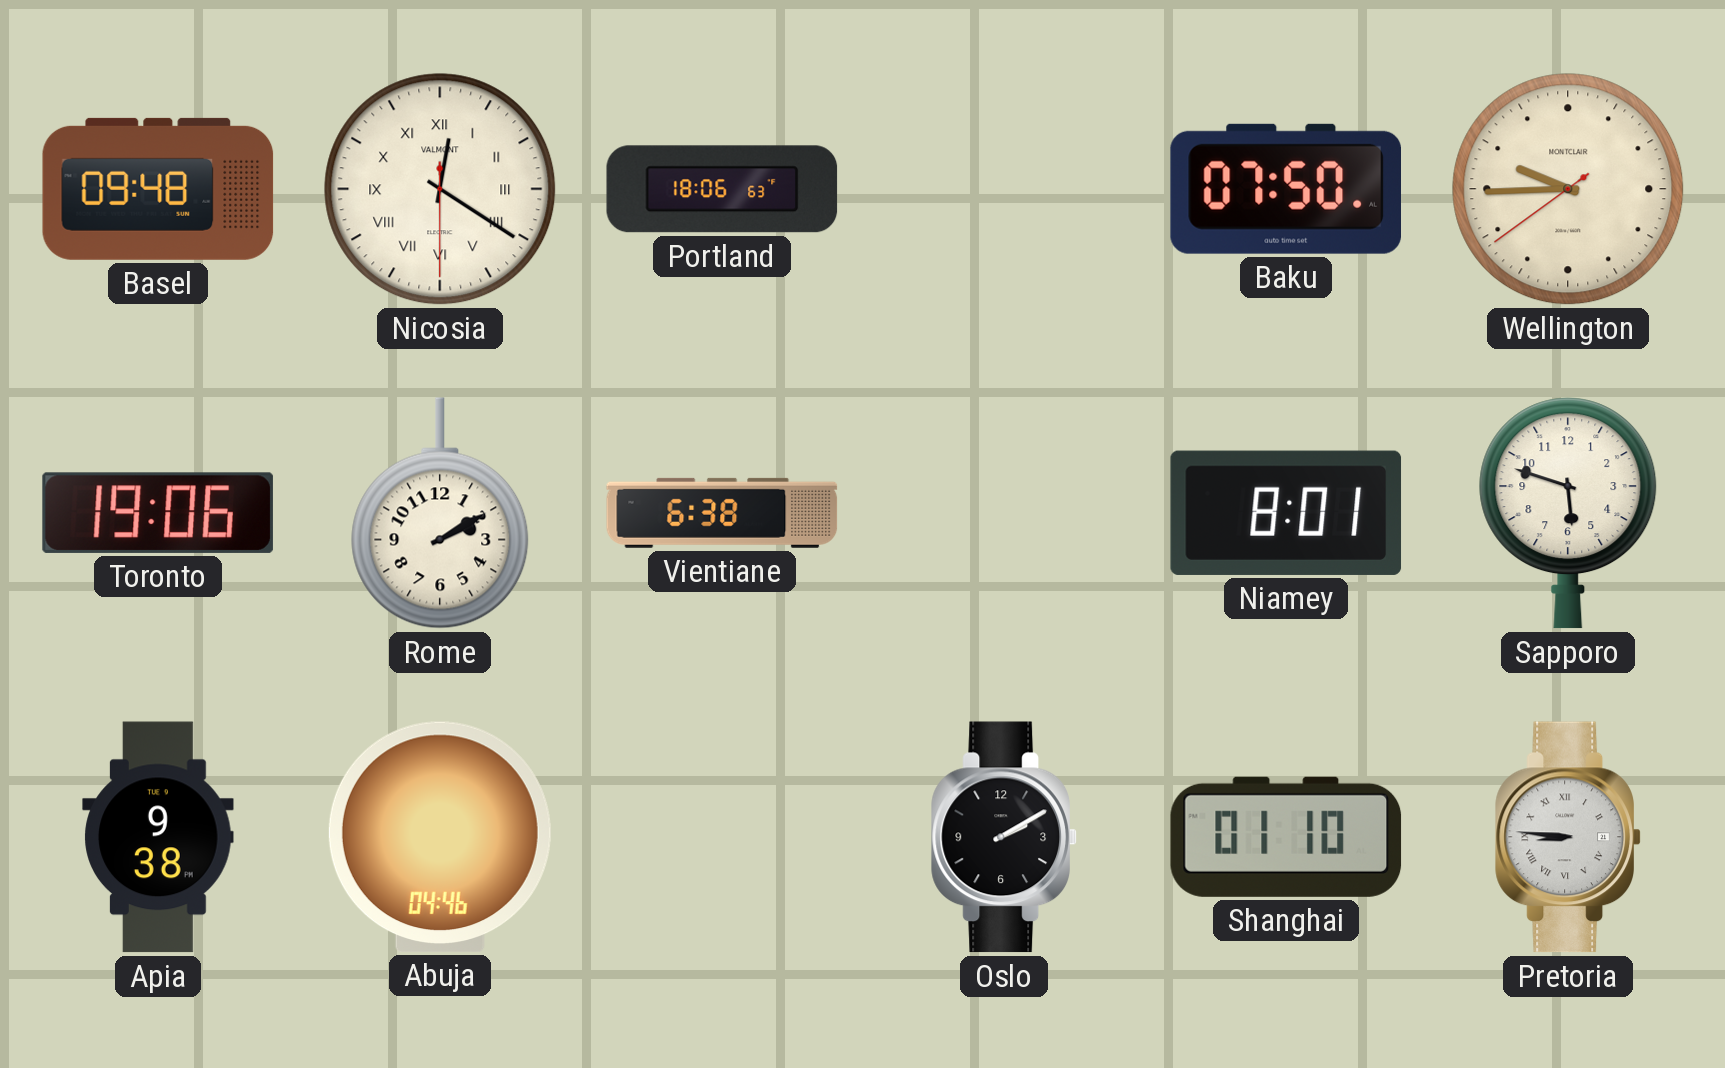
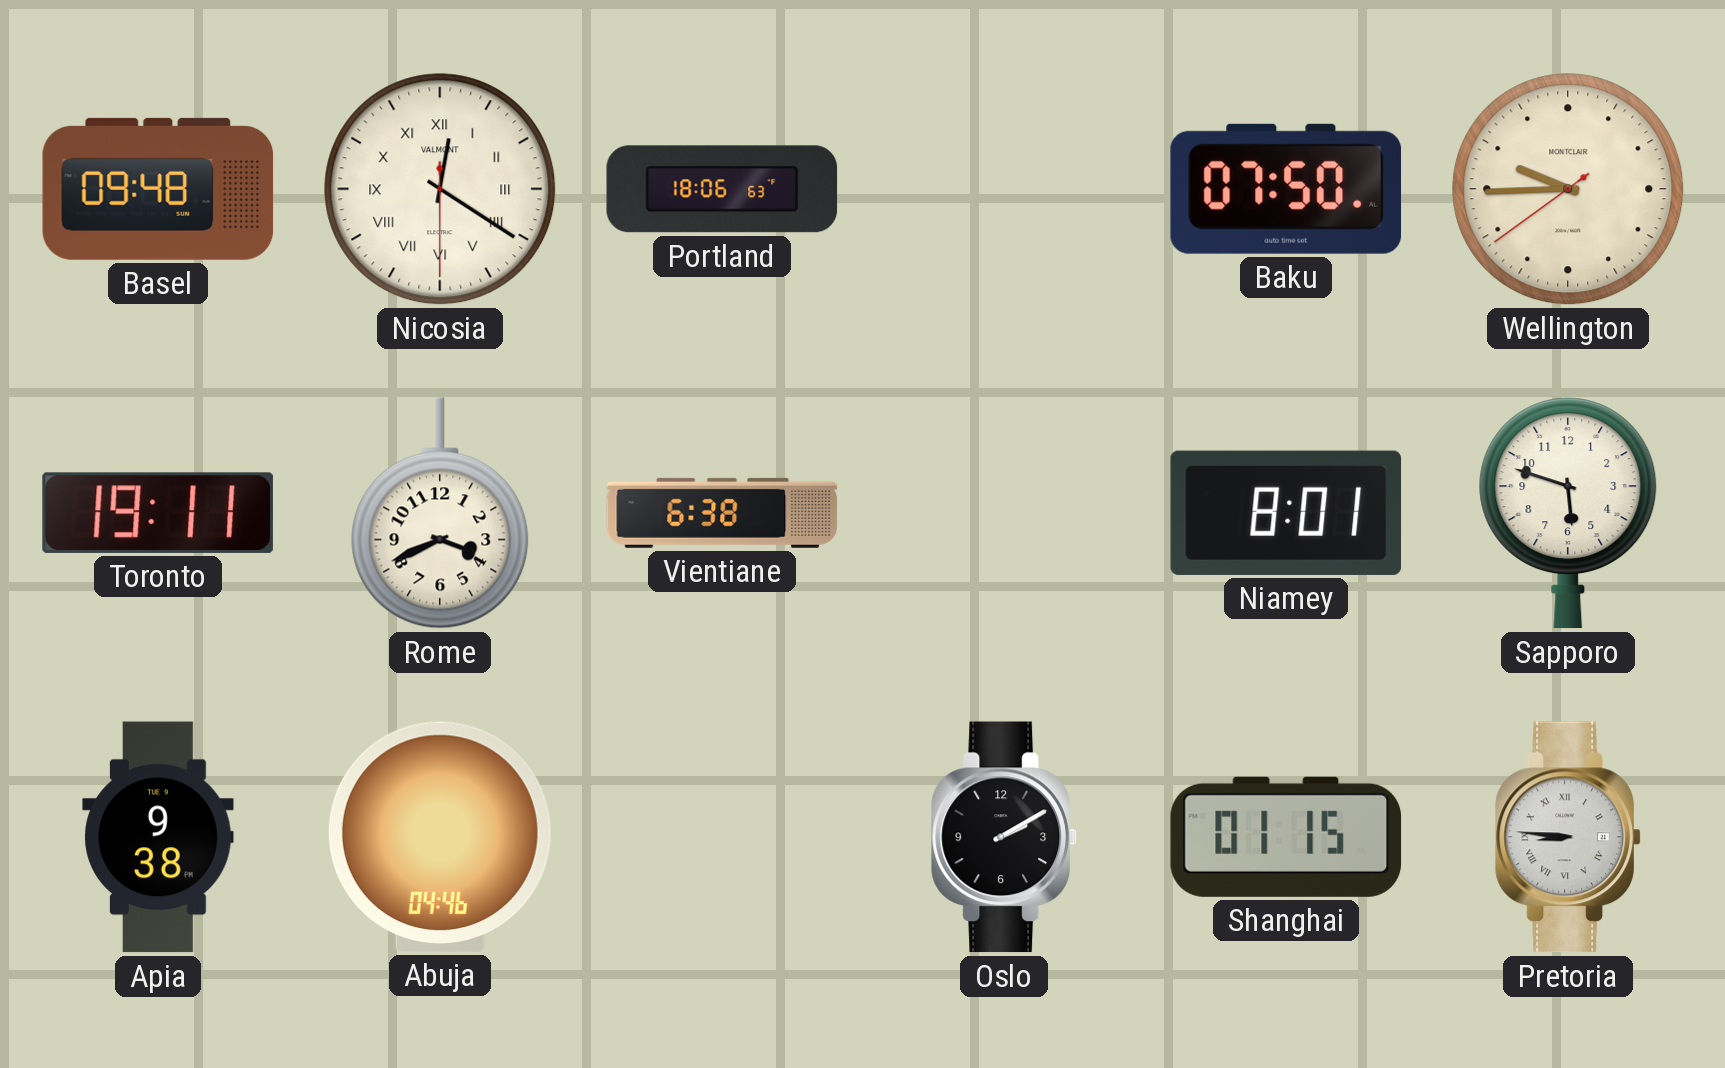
Toronto: 19:06 -> 19:11 (158, 513)
Rome: 2:10 -> 3:41 (440, 513)
Shanghai: 01:10 -> 01:15 (1286, 837)
